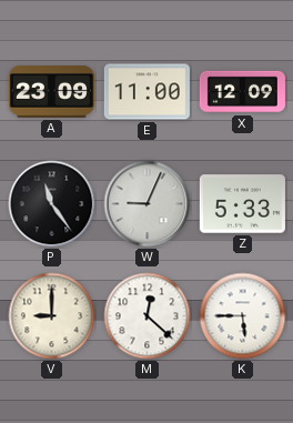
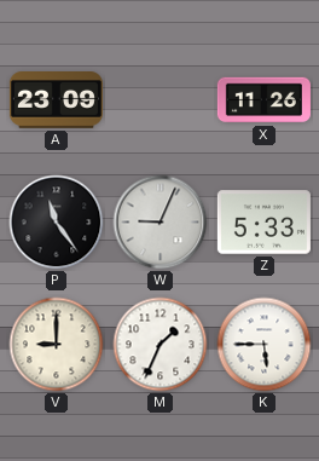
E: 11:00 -> none (146, 92)
X: 12:09 -> 11:26 (263, 100)
M: 12:22 -> 1:34 (161, 345)
